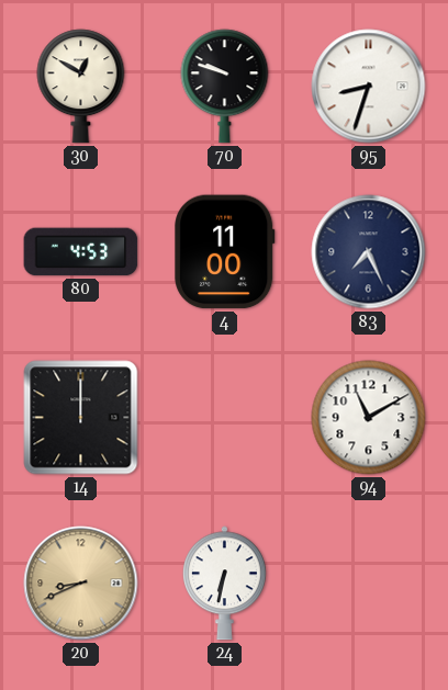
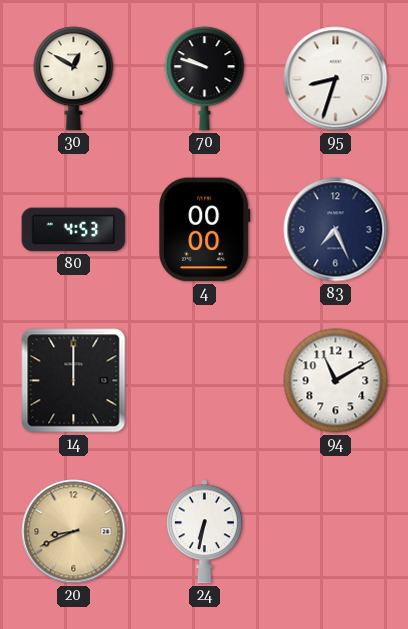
4: 11:00 -> 00:00 (205, 230)
